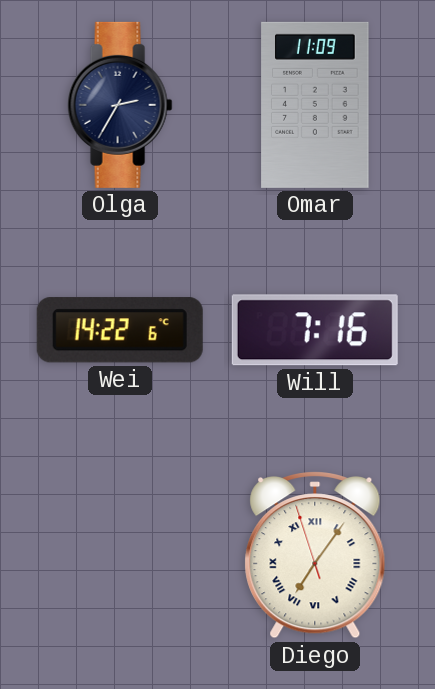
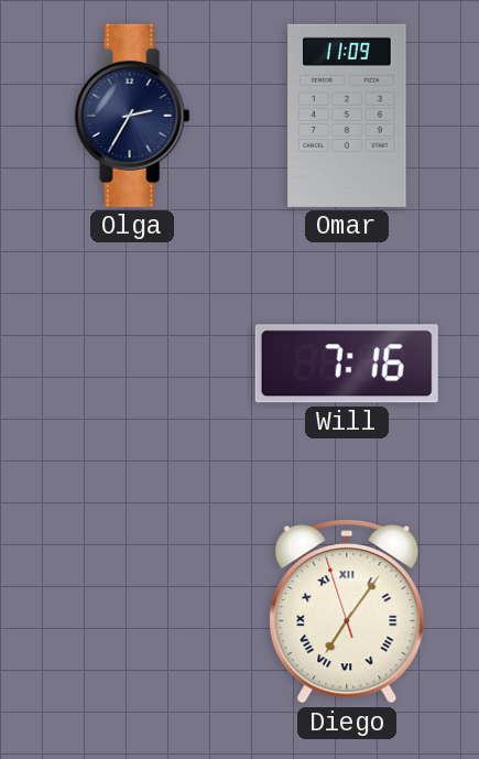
Wei: 14:22 -> none (120, 330)
